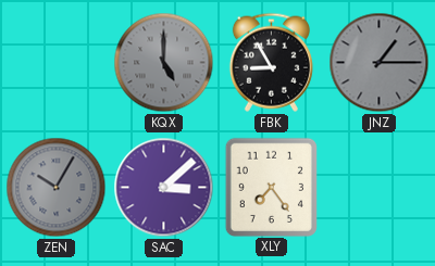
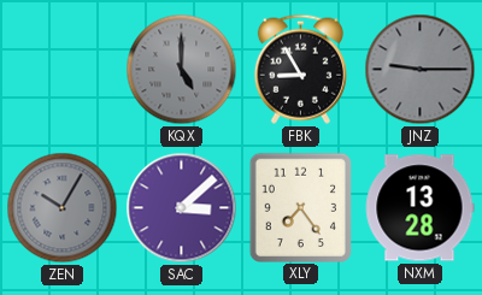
JNZ: 1:15 -> 9:15 (421, 70)
NXM: none -> 13:28 (419, 208)
